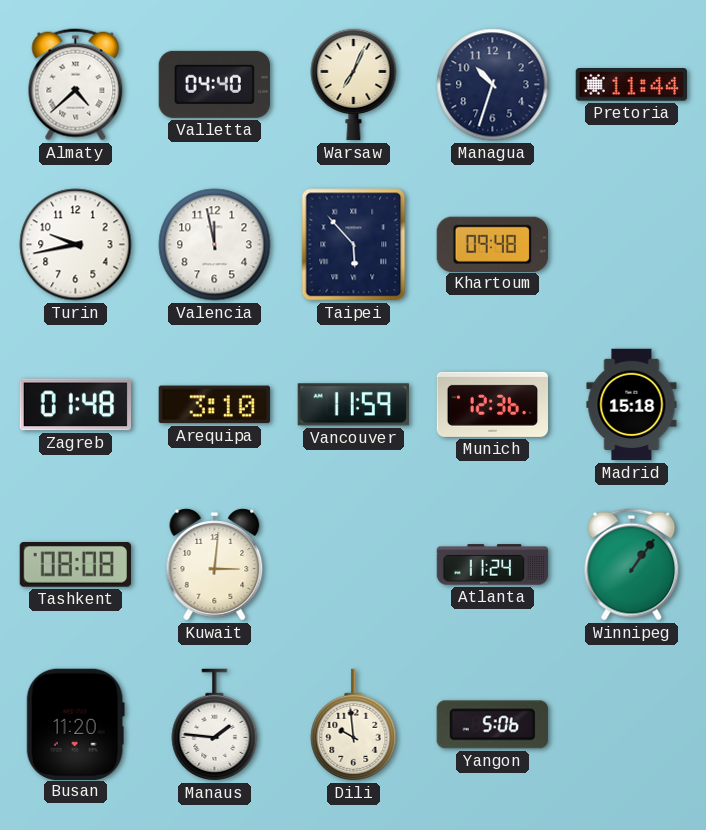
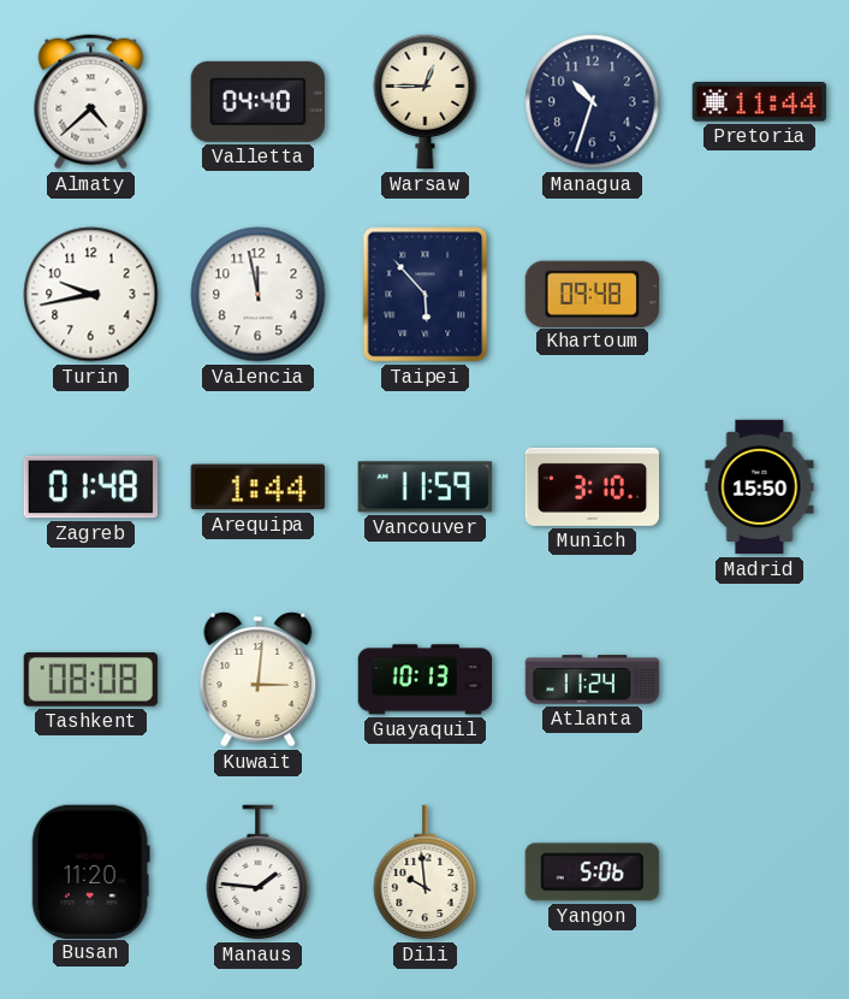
Warsaw: 7:04 -> 12:45 (426, 101)
Arequipa: 3:10 -> 1:44 (257, 487)
Munich: 12:36 -> 3:10 (593, 486)
Madrid: 15:18 -> 15:50 (760, 487)
Guayaquil: none -> 10:13 (426, 680)
Winnipeg: 1:06 -> none (632, 565)
